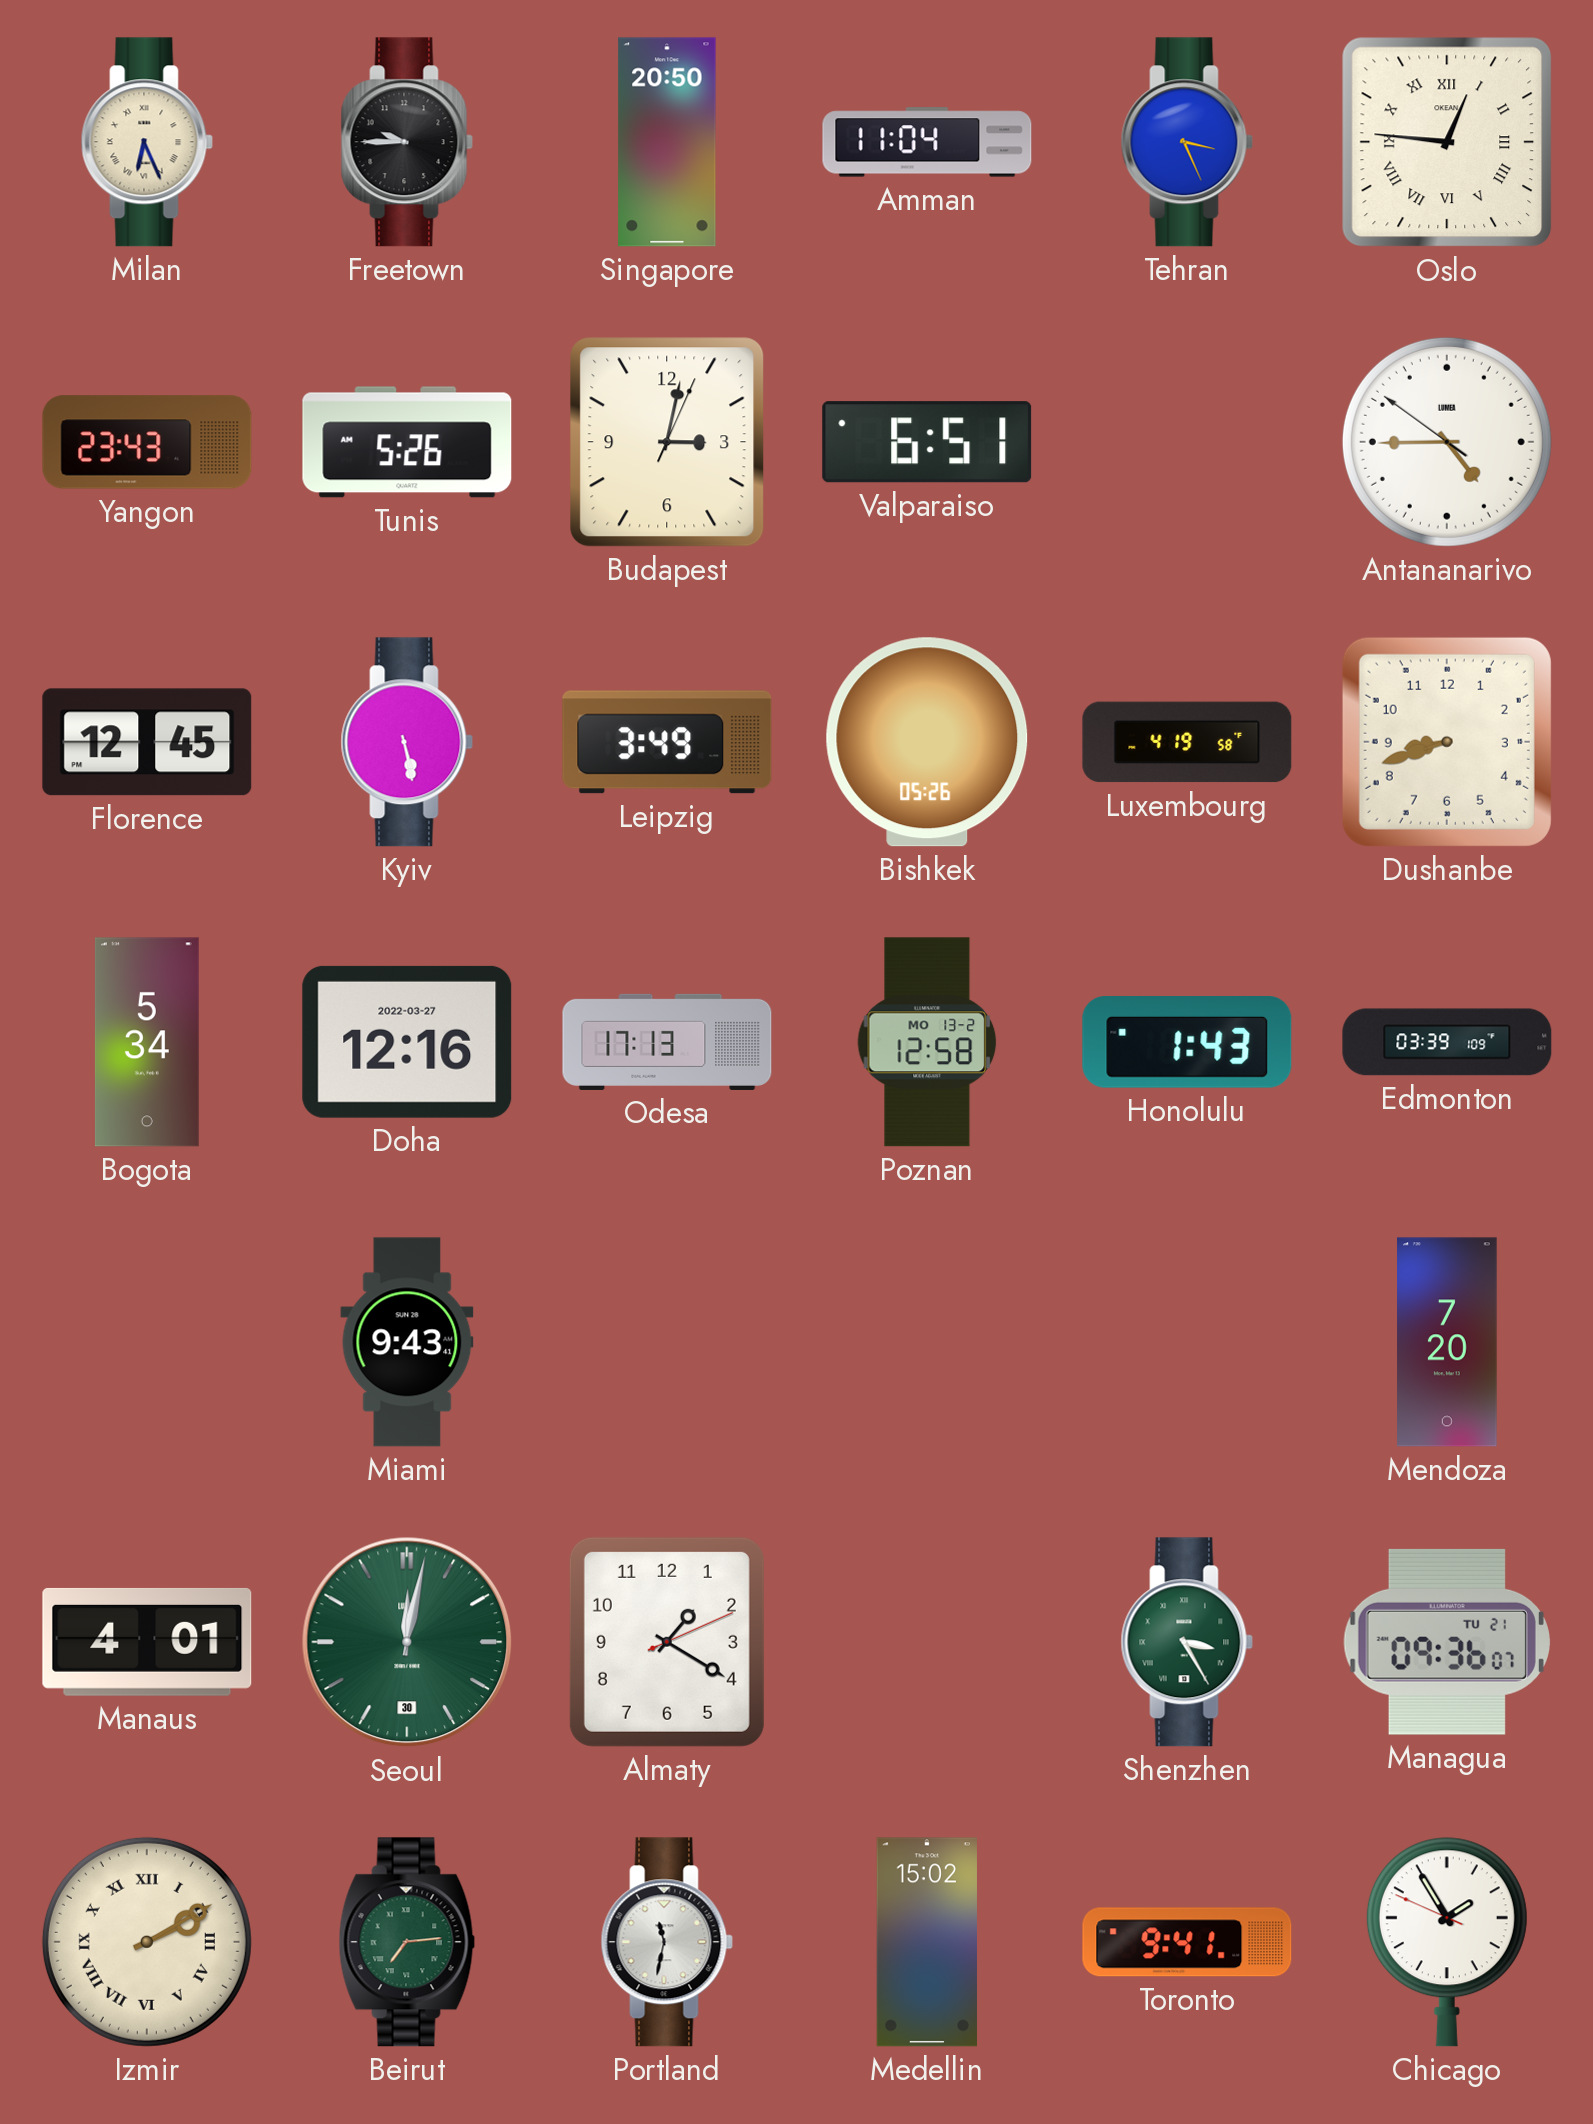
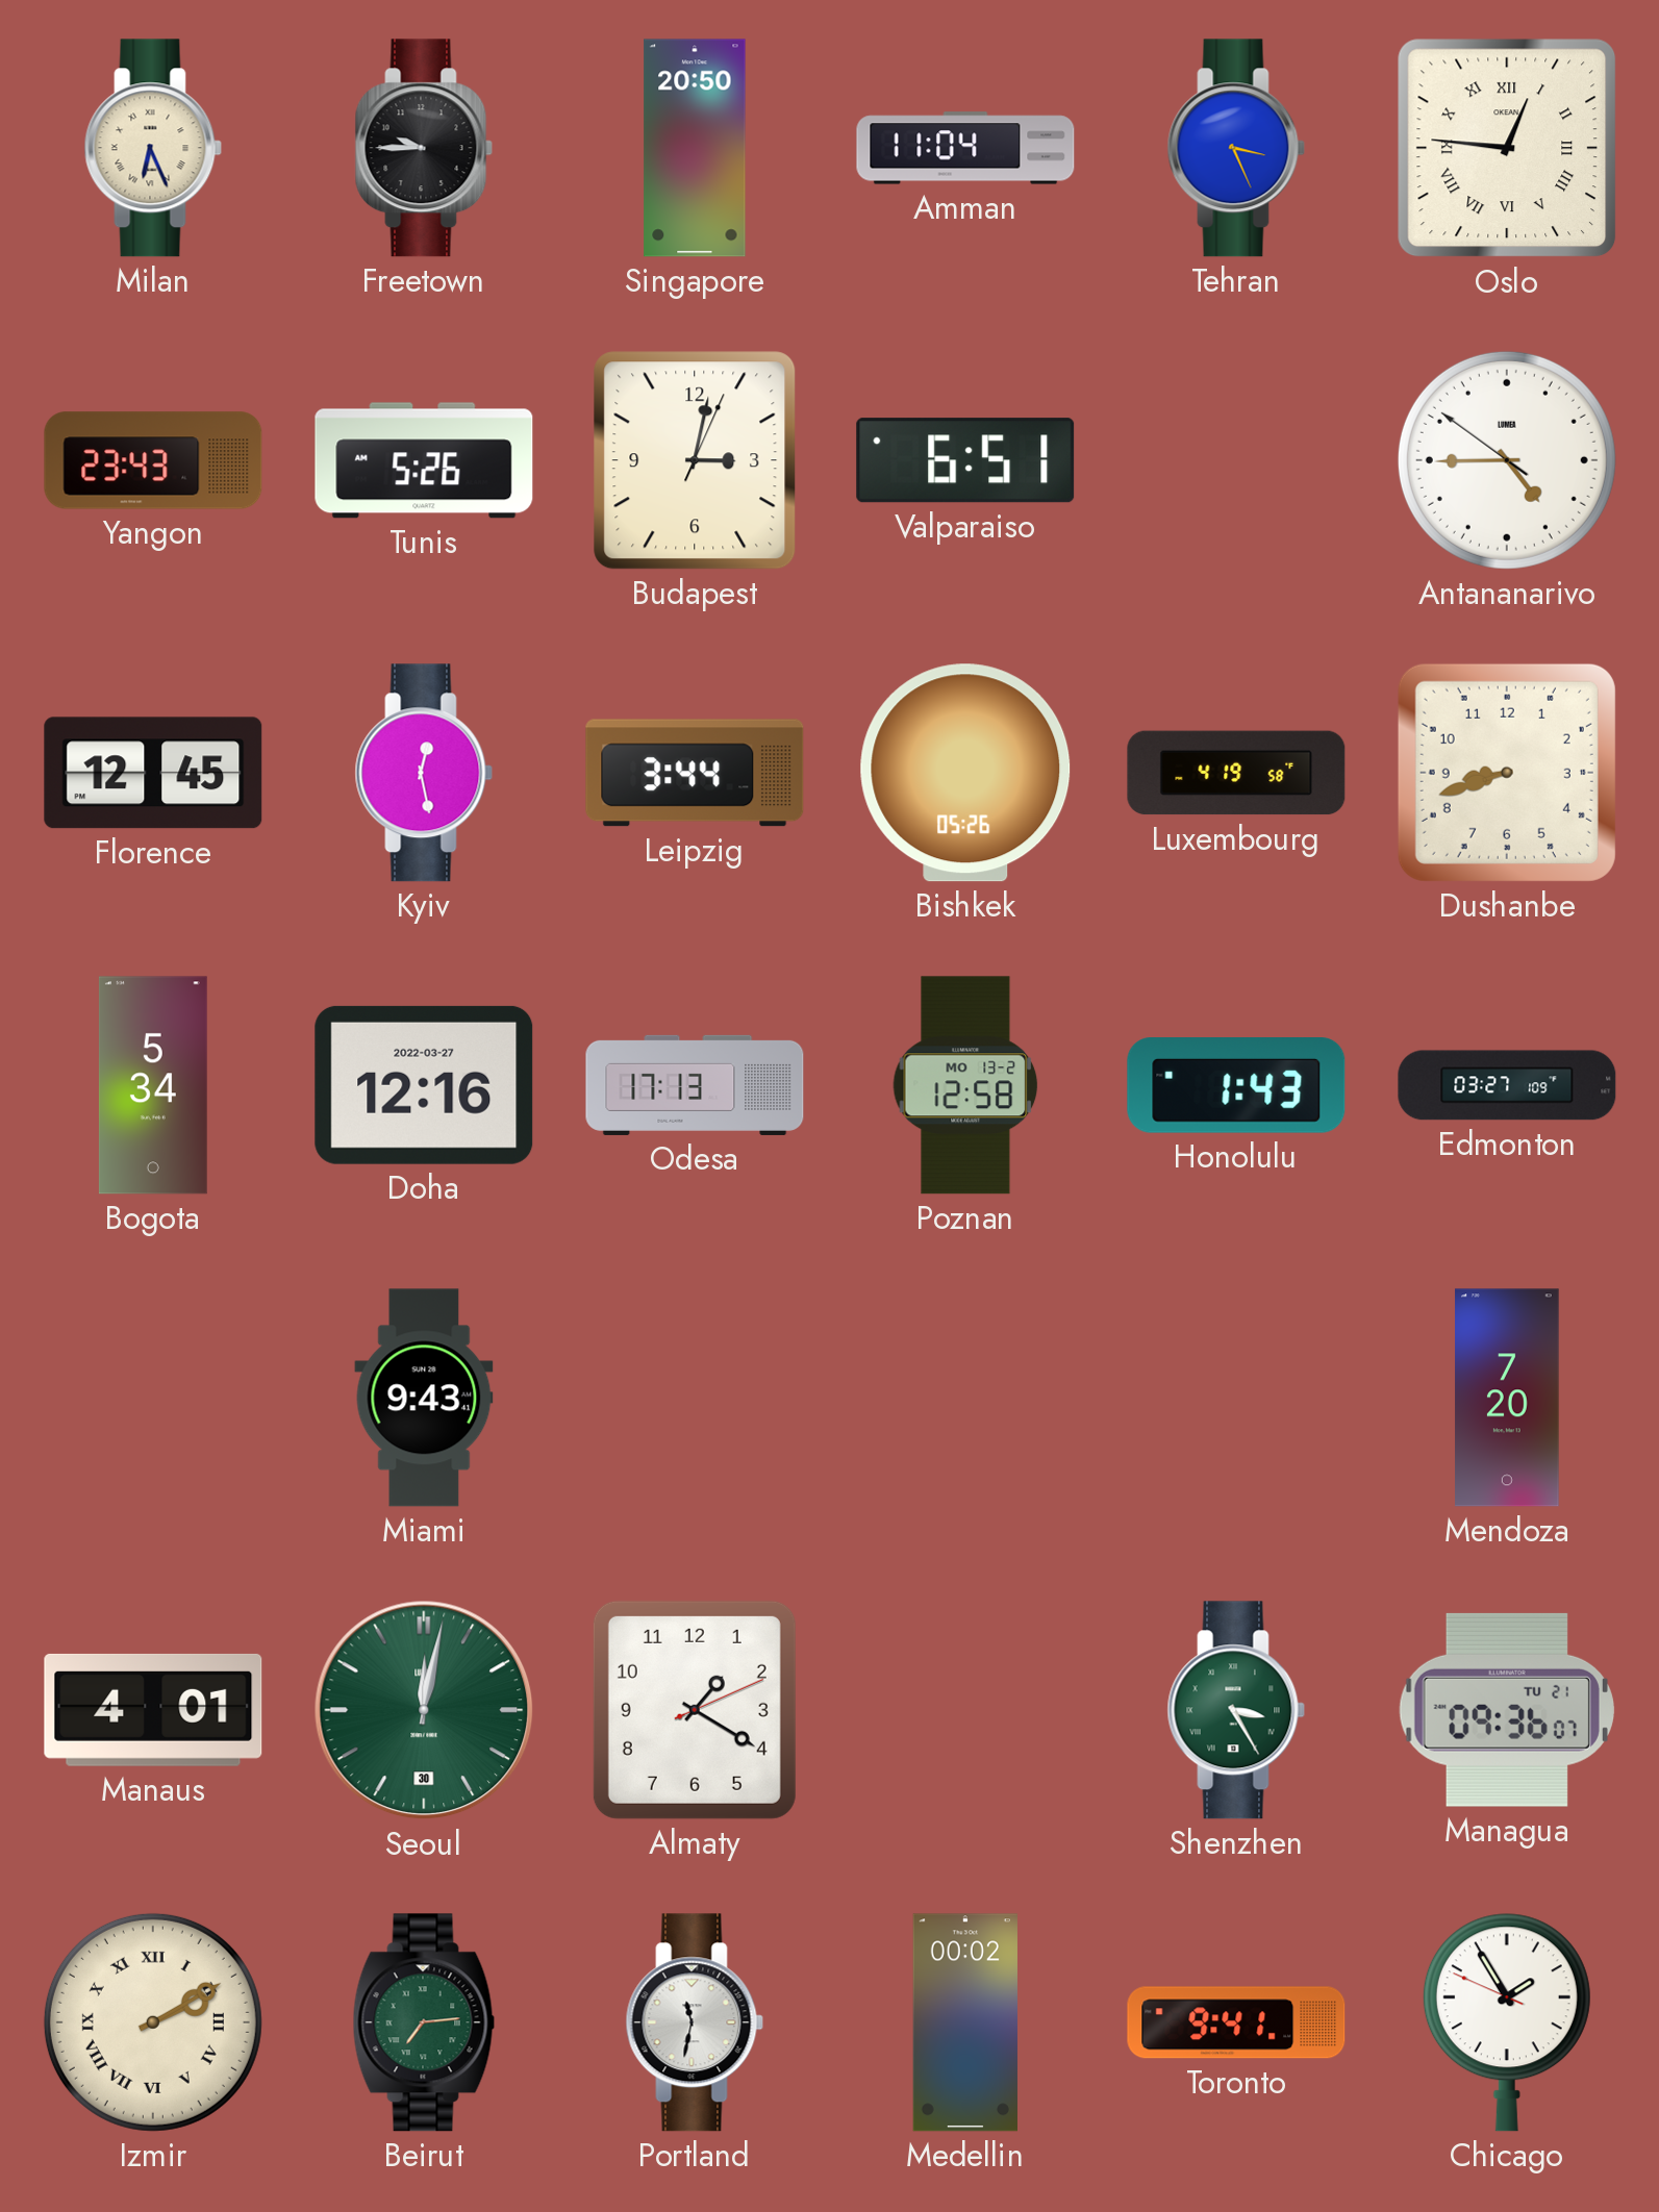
Kyiv: 5:28 -> 12:28 (424, 773)
Leipzig: 3:49 -> 3:44 (695, 773)
Edmonton: 03:39 -> 03:27 (1507, 1085)
Medellin: 15:02 -> 00:02 (965, 2022)
